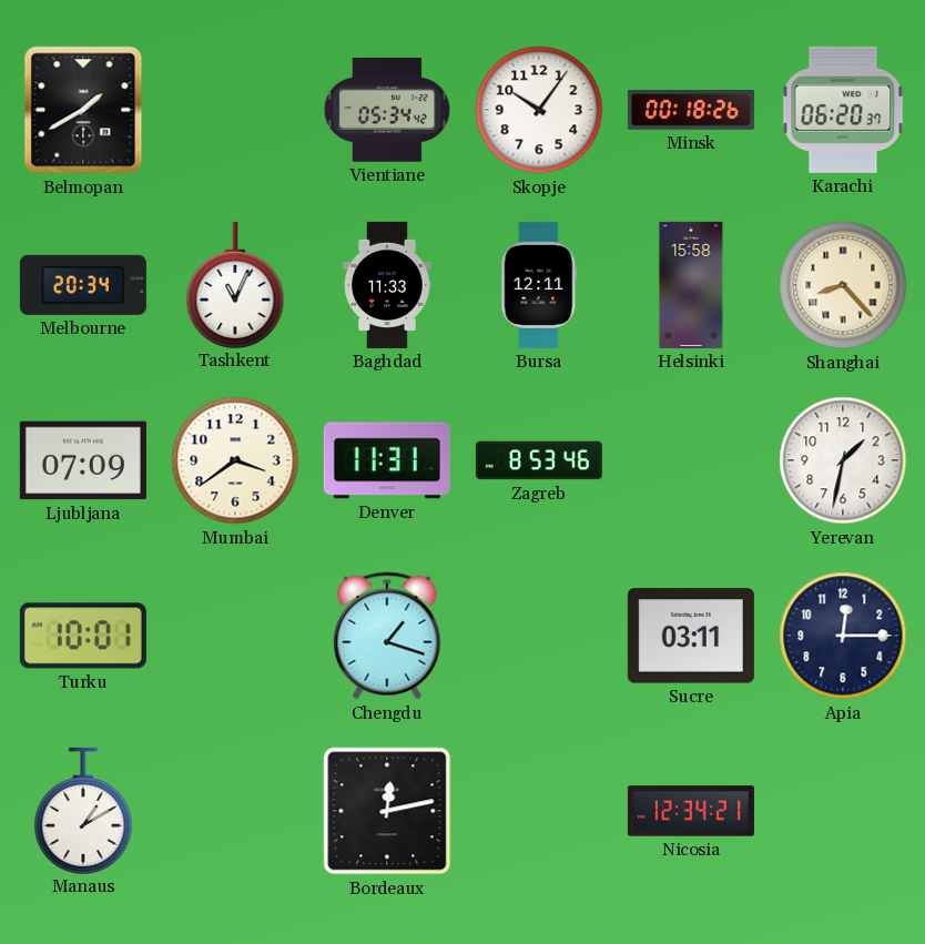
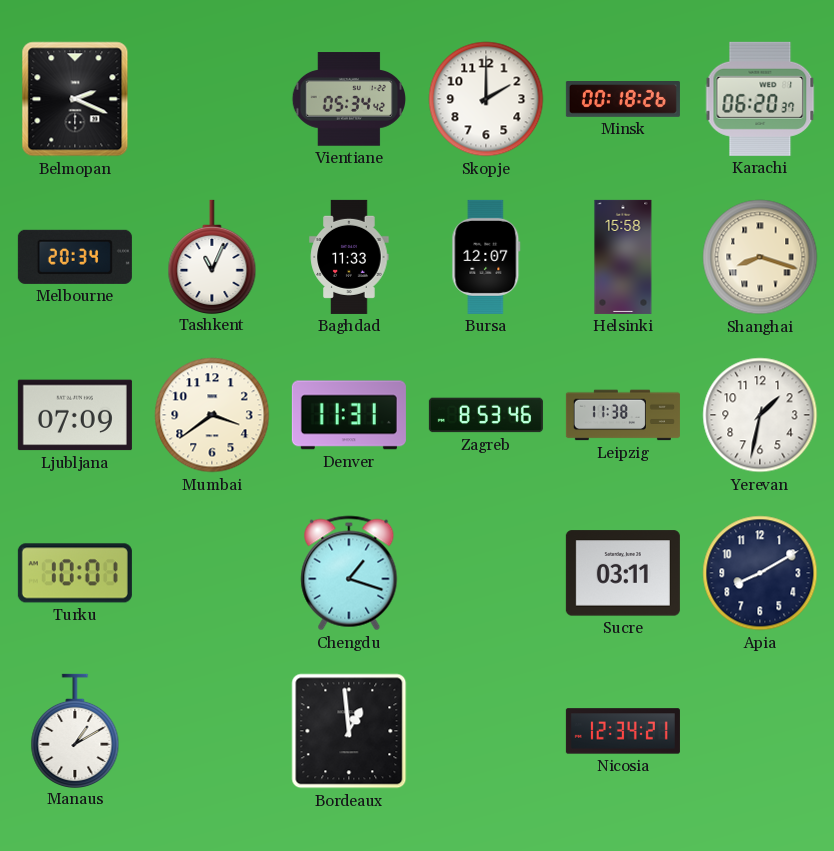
Belmopan: 1:40 -> 2:19 (75, 99)
Skopje: 10:06 -> 2:00 (486, 99)
Bursa: 12:11 -> 12:07 (486, 257)
Shanghai: 8:23 -> 8:18 (760, 257)
Leipzig: none -> 11:38 (623, 415)
Apia: 12:15 -> 8:10 (760, 573)
Bordeaux: 12:13 -> 12:59 (349, 731)
